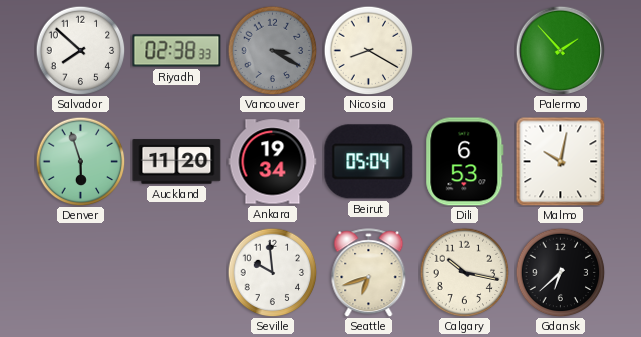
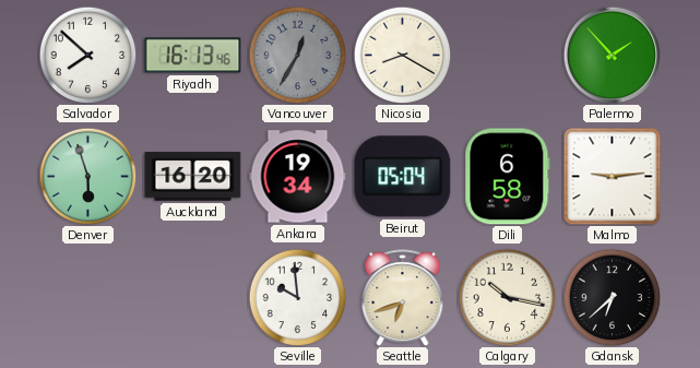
Riyadh: 02:38 -> 16:13 (193, 56)
Vancouver: 3:20 -> 12:35 (297, 55)
Auckland: 11:20 -> 16:20 (193, 177)
Dili: 6:53 -> 6:58 (508, 177)
Malmo: 10:02 -> 9:14 (612, 176)
